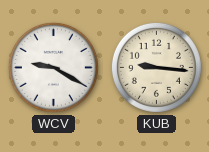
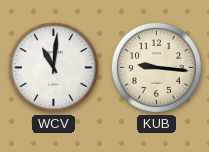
WCV: 9:20 -> 11:01 (53, 67)
